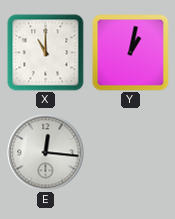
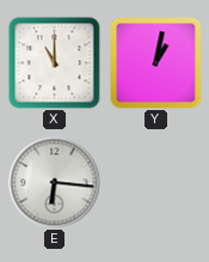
E: 12:16 -> 6:16 (55, 183)
